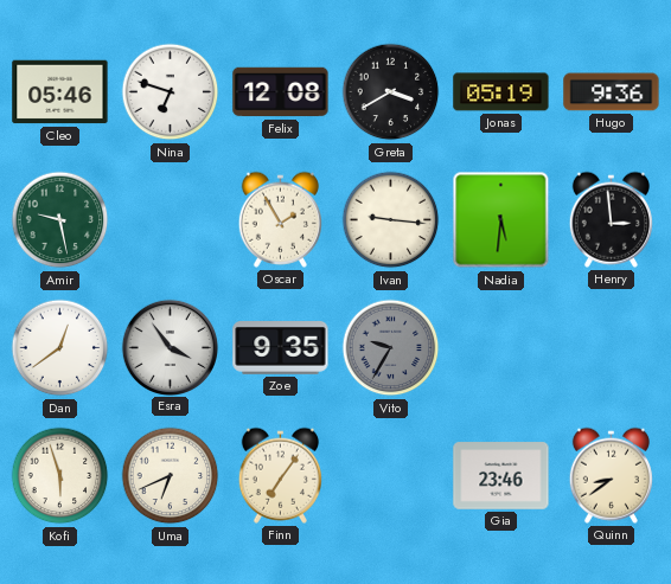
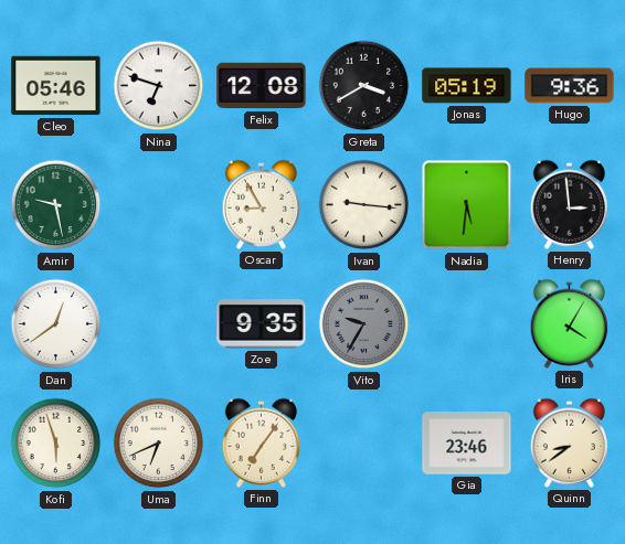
Oscar: 1:55 -> 8:55 (261, 204)
Esra: 3:54 -> none (170, 347)
Iris: none -> 4:05 (569, 323)
